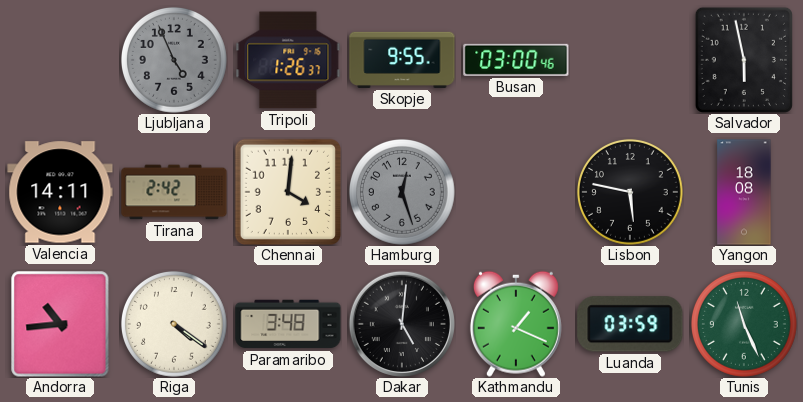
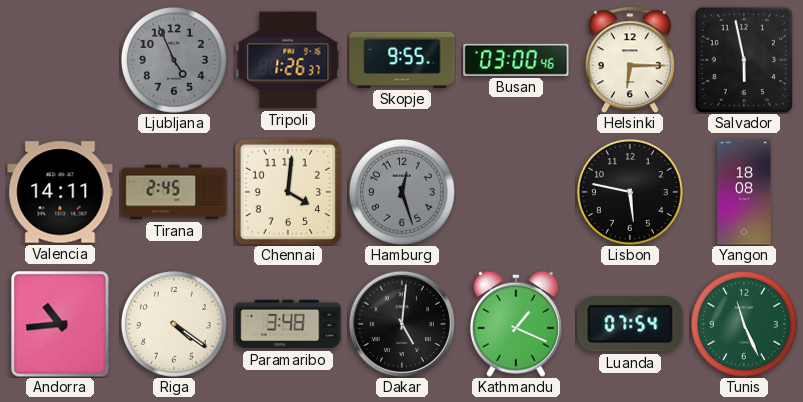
Helsinki: none -> 6:15 (630, 60)
Tirana: 2:42 -> 2:45 (174, 192)
Luanda: 03:59 -> 07:54 (630, 324)
